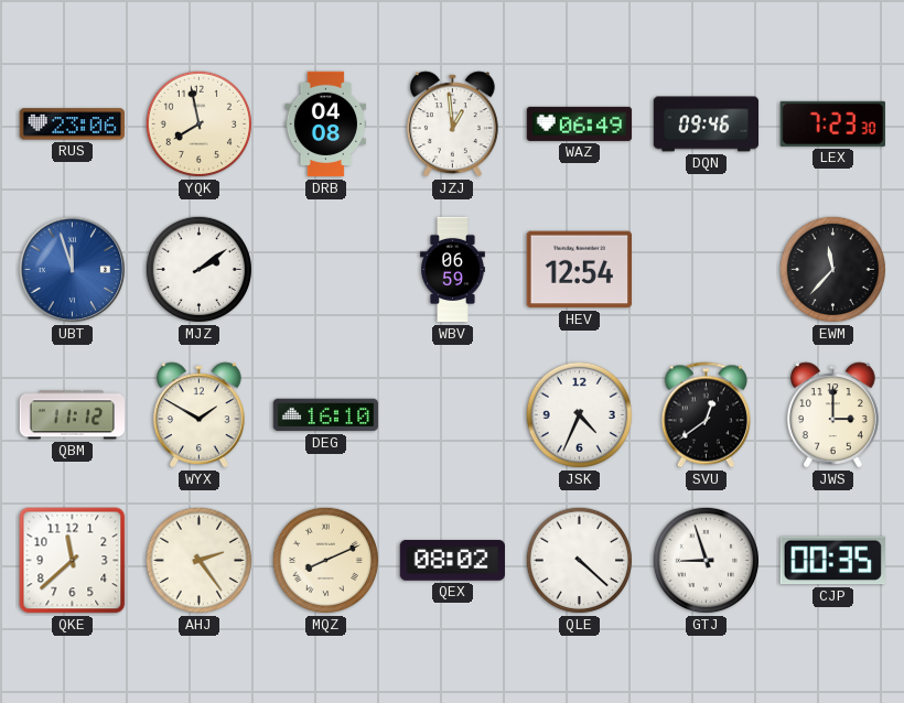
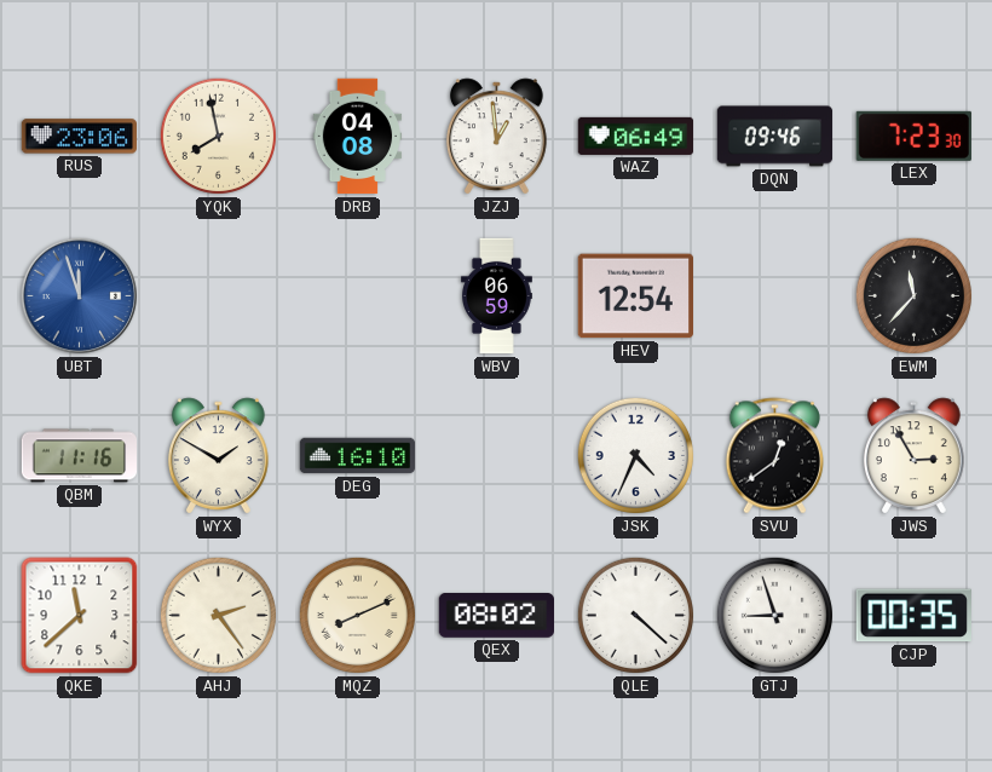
MJZ: 2:09 -> none (198, 269)
QBM: 11:12 -> 11:16 (79, 456)
JWS: 3:00 -> 2:55 (913, 456)
